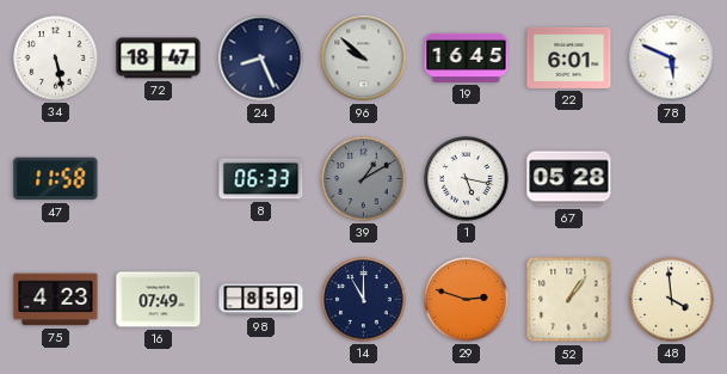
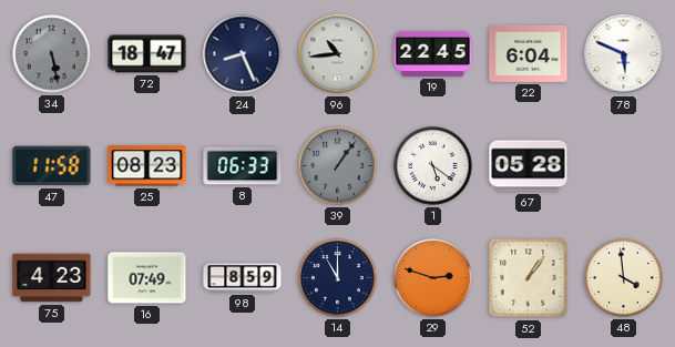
34 dial: white -> grey (52, 54)
96: 9:52 -> 10:44 (338, 54)
19: 16:45 -> 22:45 (433, 53)
22: 6:01 -> 6:04 (529, 53)
25: none -> 08:23 (147, 166)
39: 1:10 -> 1:06 (338, 166)
1: 5:17 -> 5:21 (433, 166)
